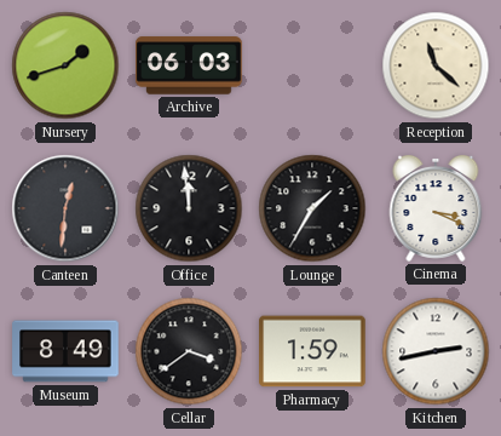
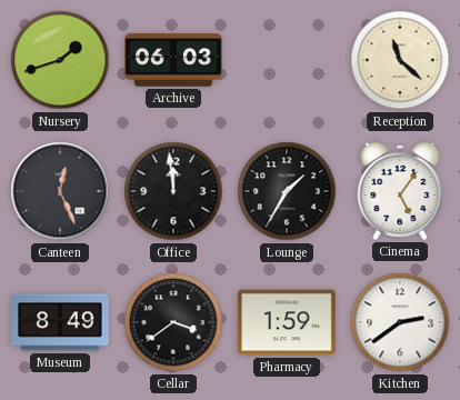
Canteen: 12:31 -> 12:26 (60, 191)
Cinema: 3:19 -> 5:06 (400, 191)
Kitchen: 2:43 -> 2:39 (400, 322)
